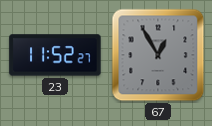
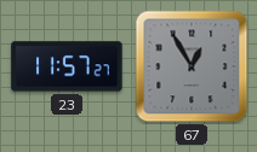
23: 11:52 -> 11:57 (67, 66)
